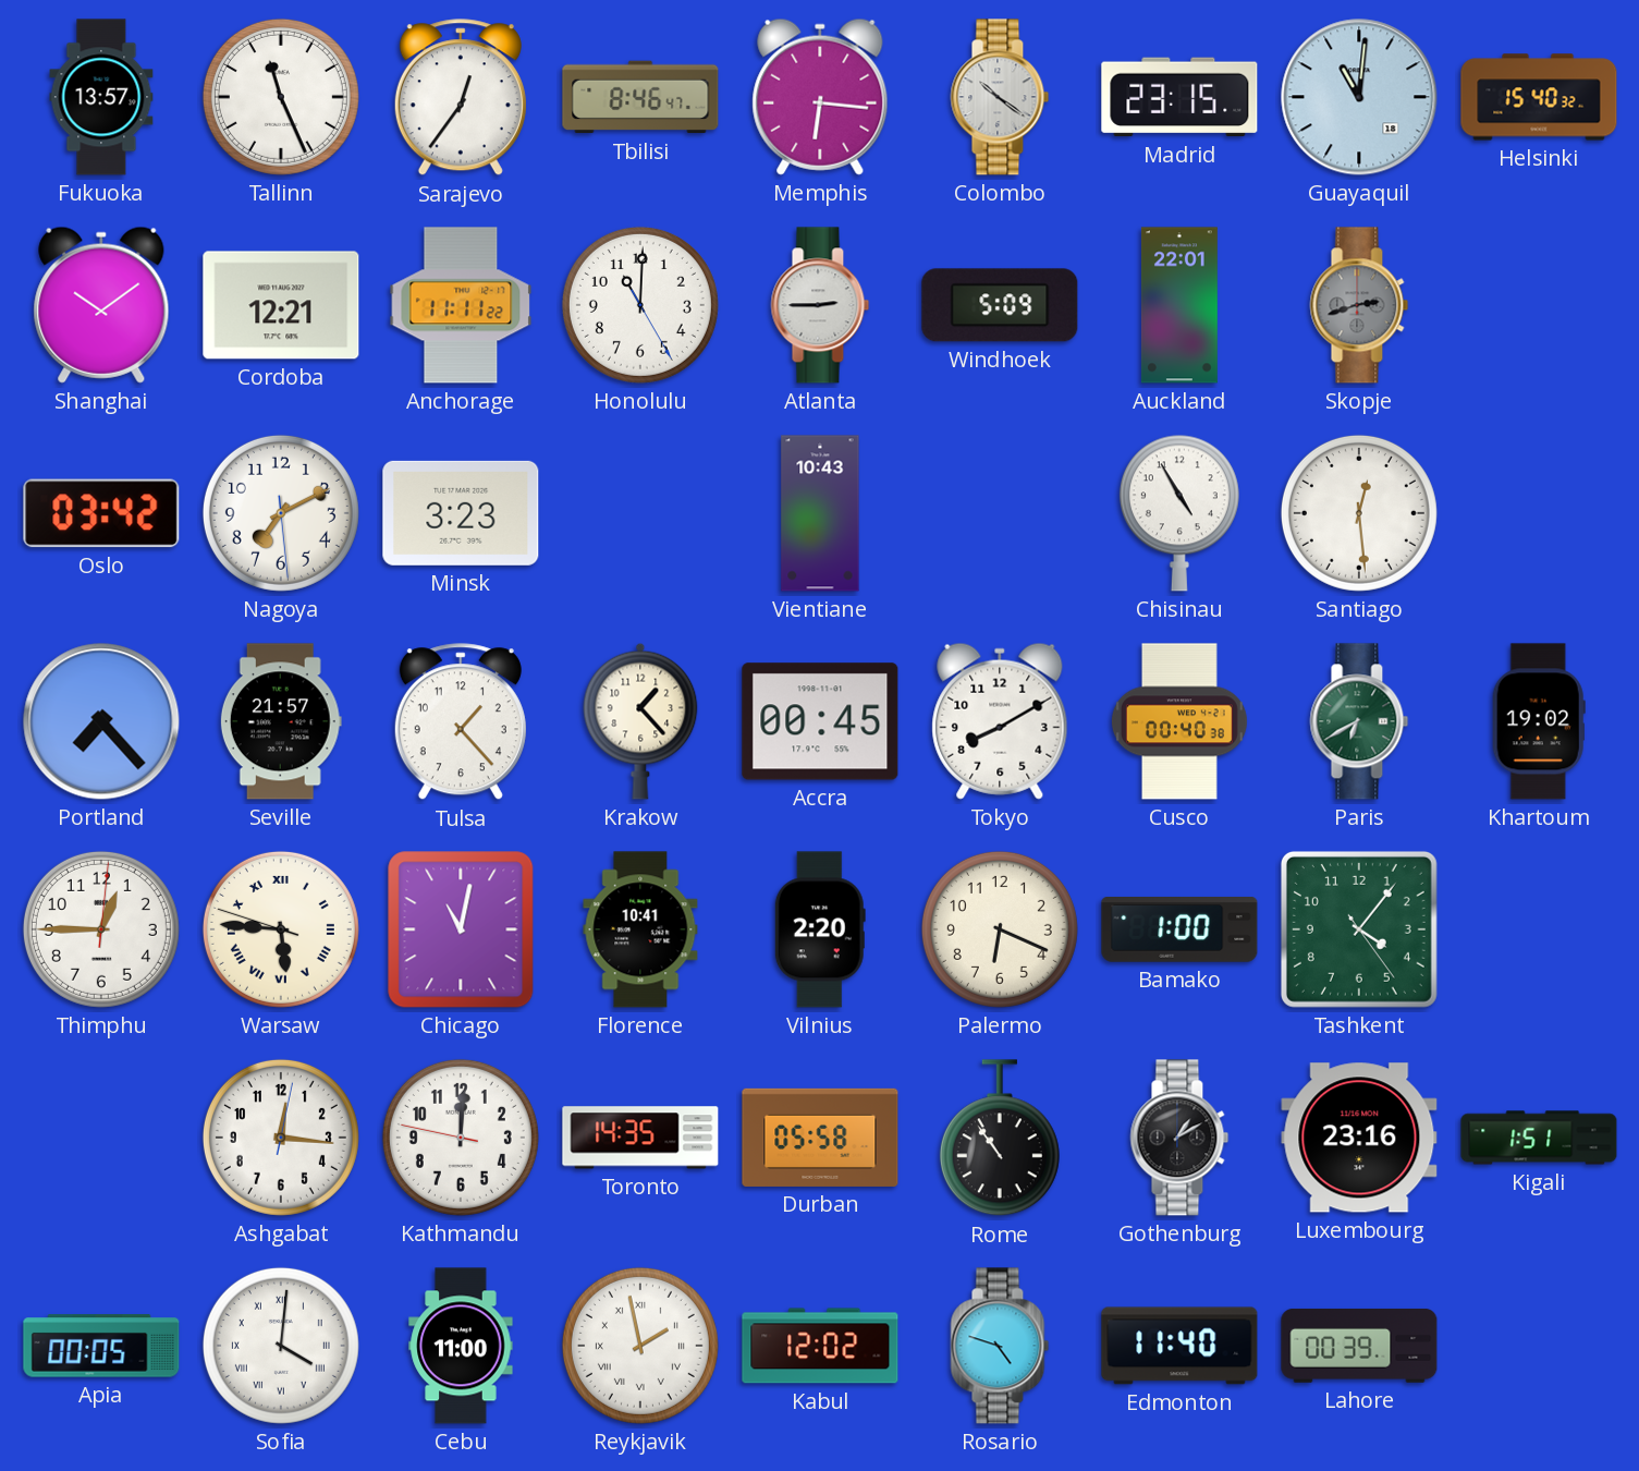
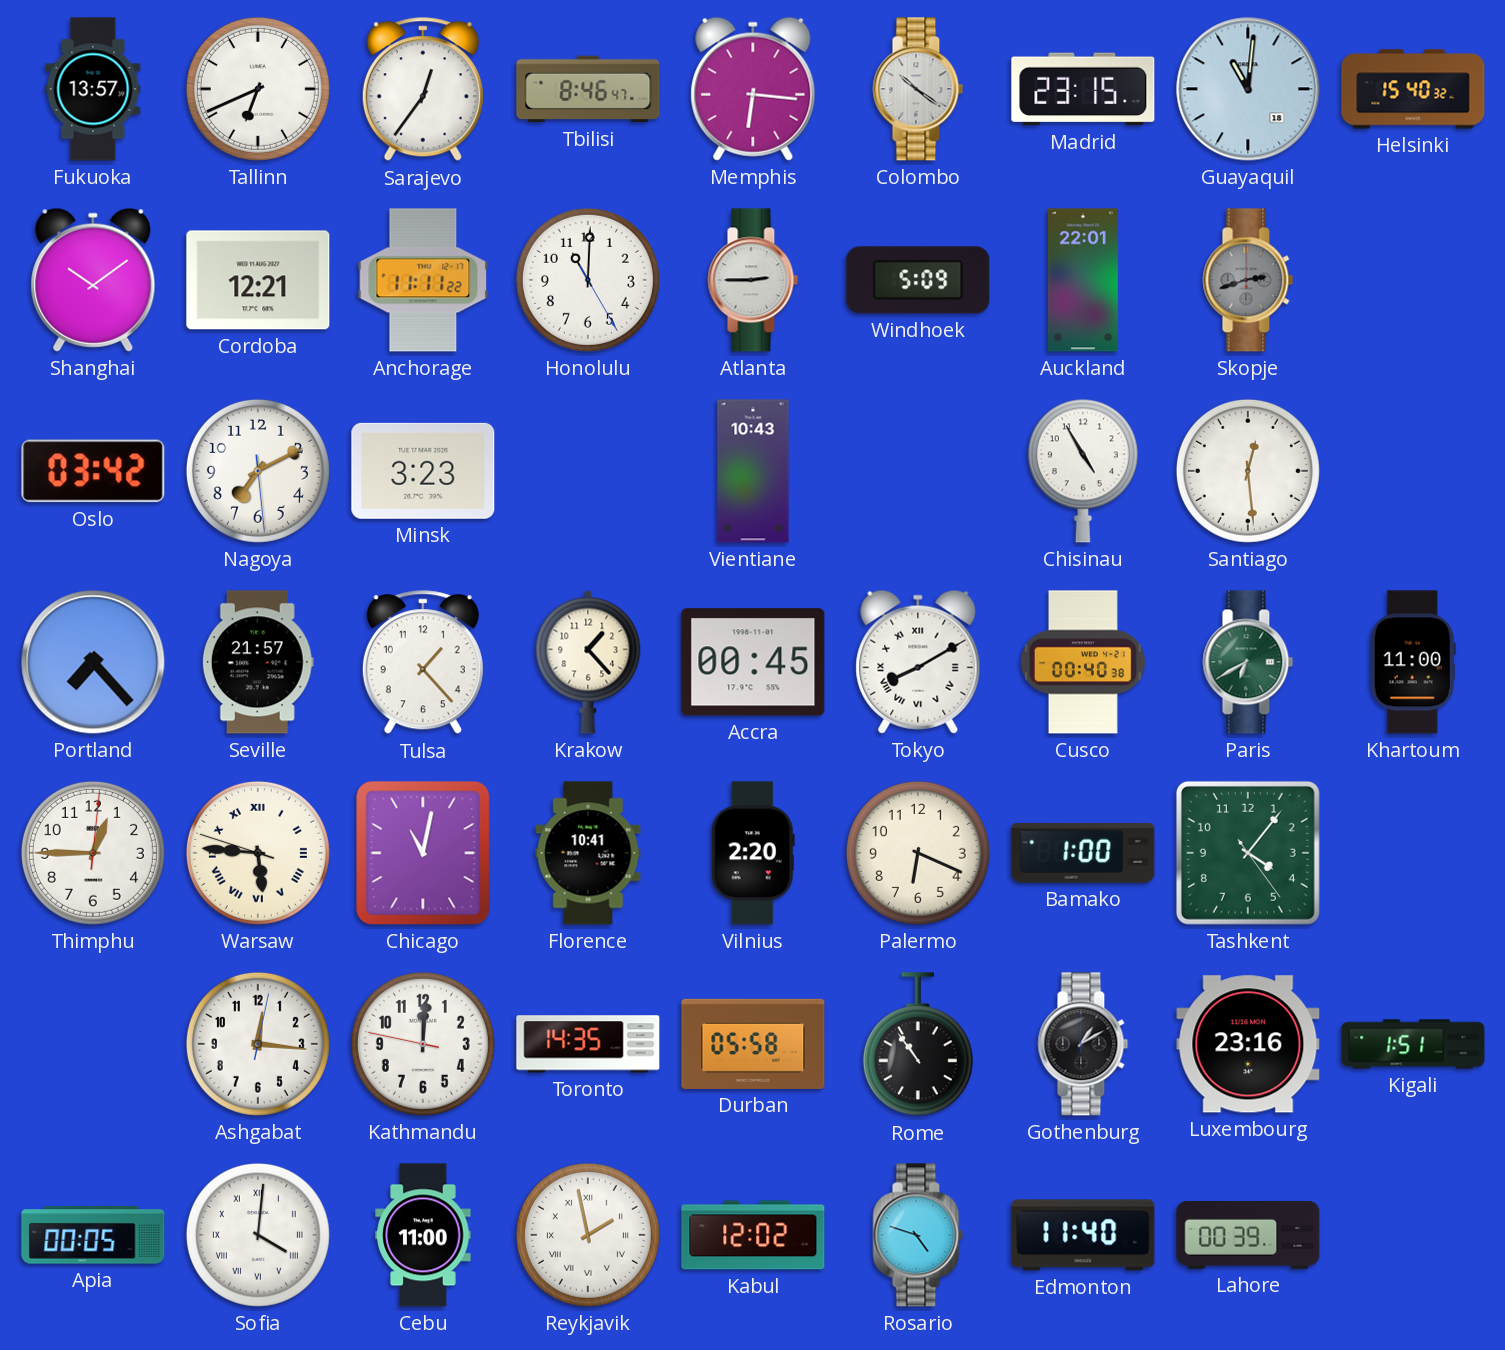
Tallinn: 11:26 -> 6:41 (258, 89)
Tokyo numerals: Arabic -> Roman (918, 662)
Khartoum: 19:02 -> 11:00 (1413, 662)
